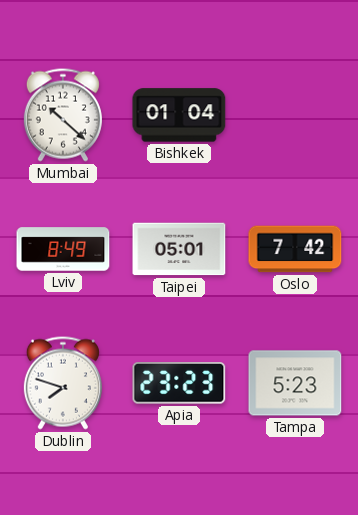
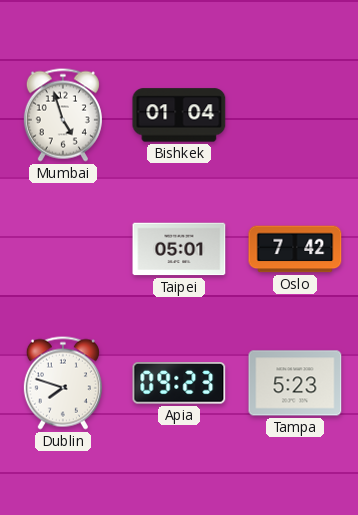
Mumbai: 10:22 -> 4:57 (63, 115)
Lviv: 8:49 -> none (63, 249)
Apia: 23:23 -> 09:23 (179, 383)
